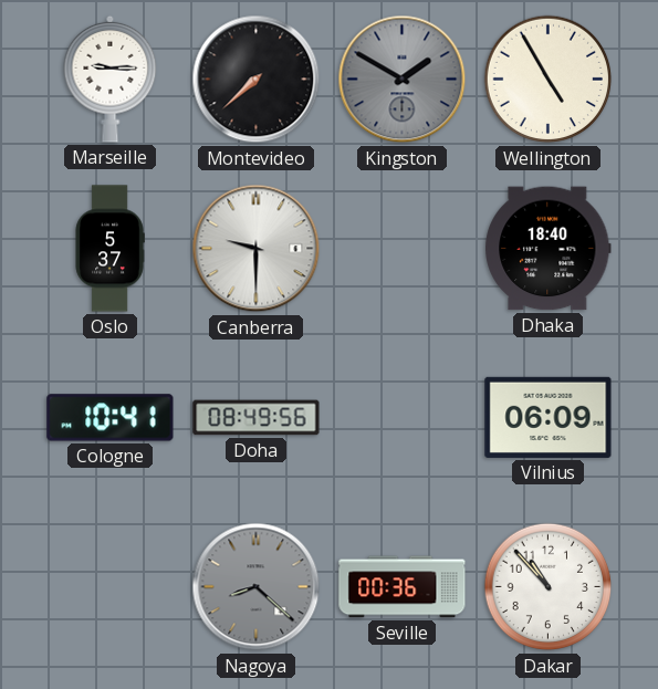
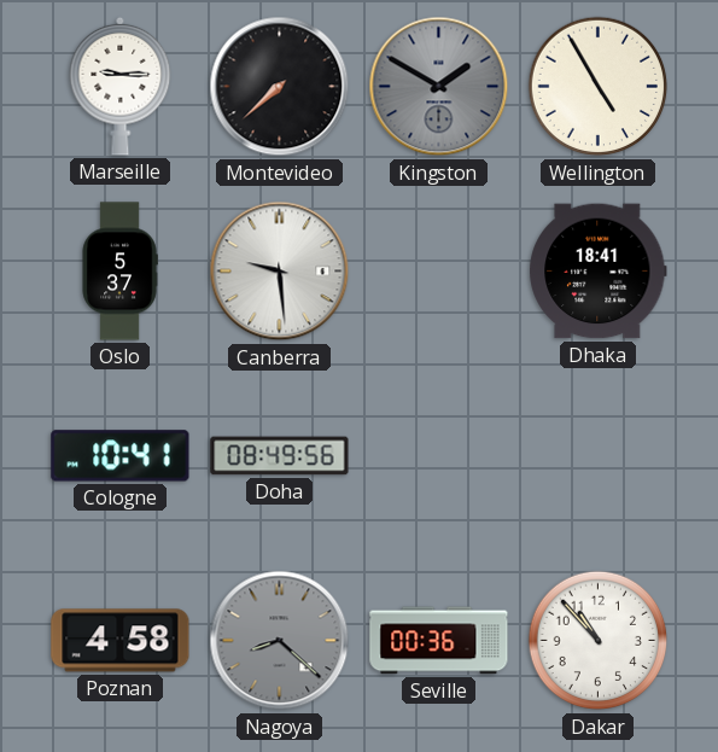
Canberra: 9:30 -> 9:29 (280, 272)
Dhaka: 18:40 -> 18:41 (599, 272)
Vilnius: 06:09 -> none (549, 417)
Poznan: none -> 4:58 (121, 641)
